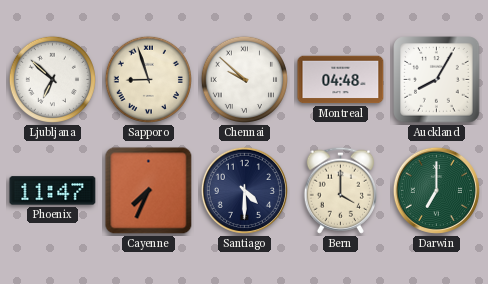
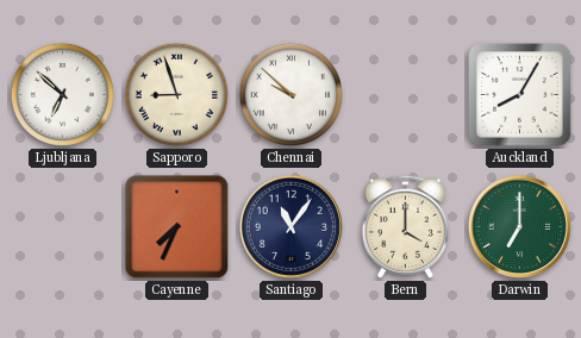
Montreal: 04:48 -> none (341, 80)
Phoenix: 11:47 -> none (53, 191)
Santiago: 4:30 -> 11:06 (290, 226)
